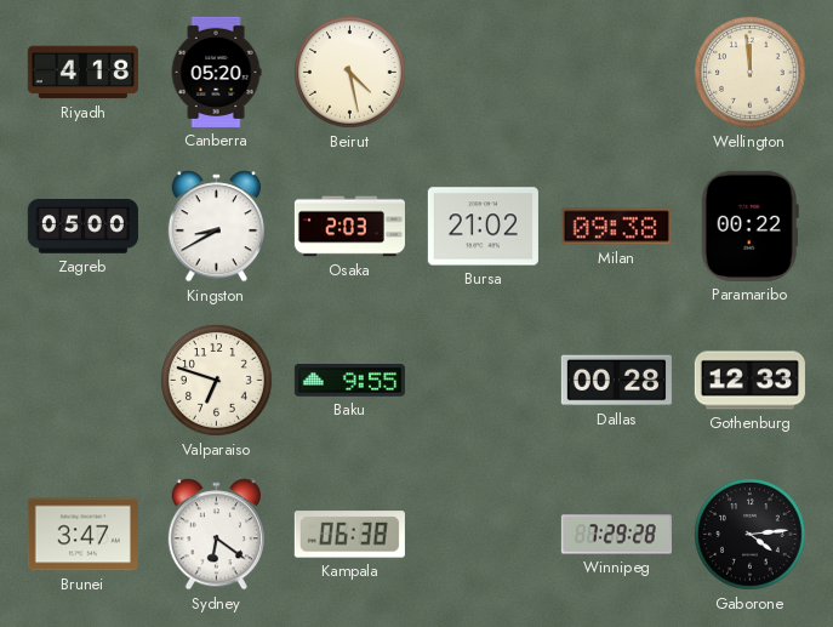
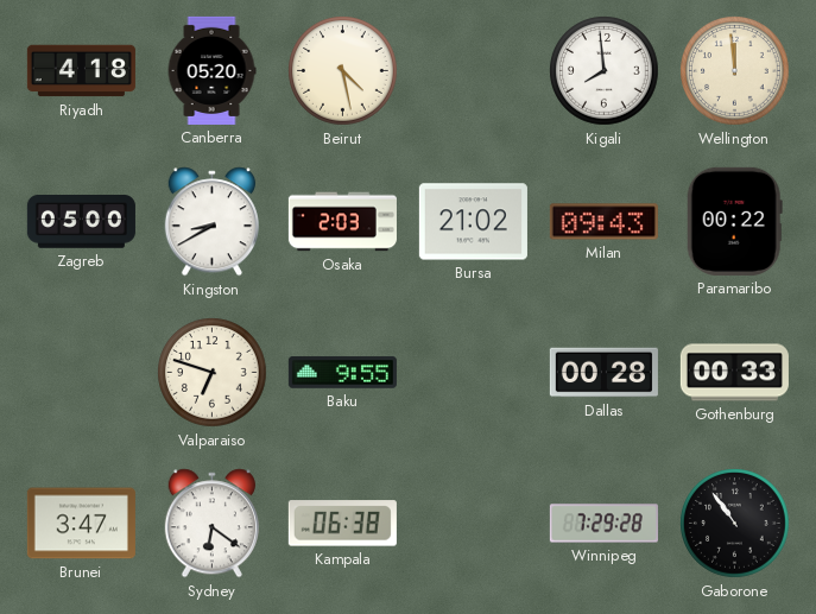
Kigali: none -> 7:59 (605, 71)
Milan: 09:38 -> 09:43 (603, 222)
Gothenburg: 12:33 -> 00:33 (734, 373)
Gaborone: 4:14 -> 10:54 (735, 524)
